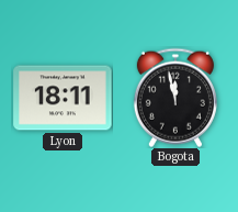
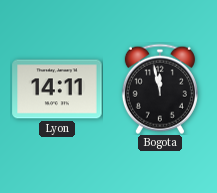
Lyon: 18:11 -> 14:11 (57, 89)
